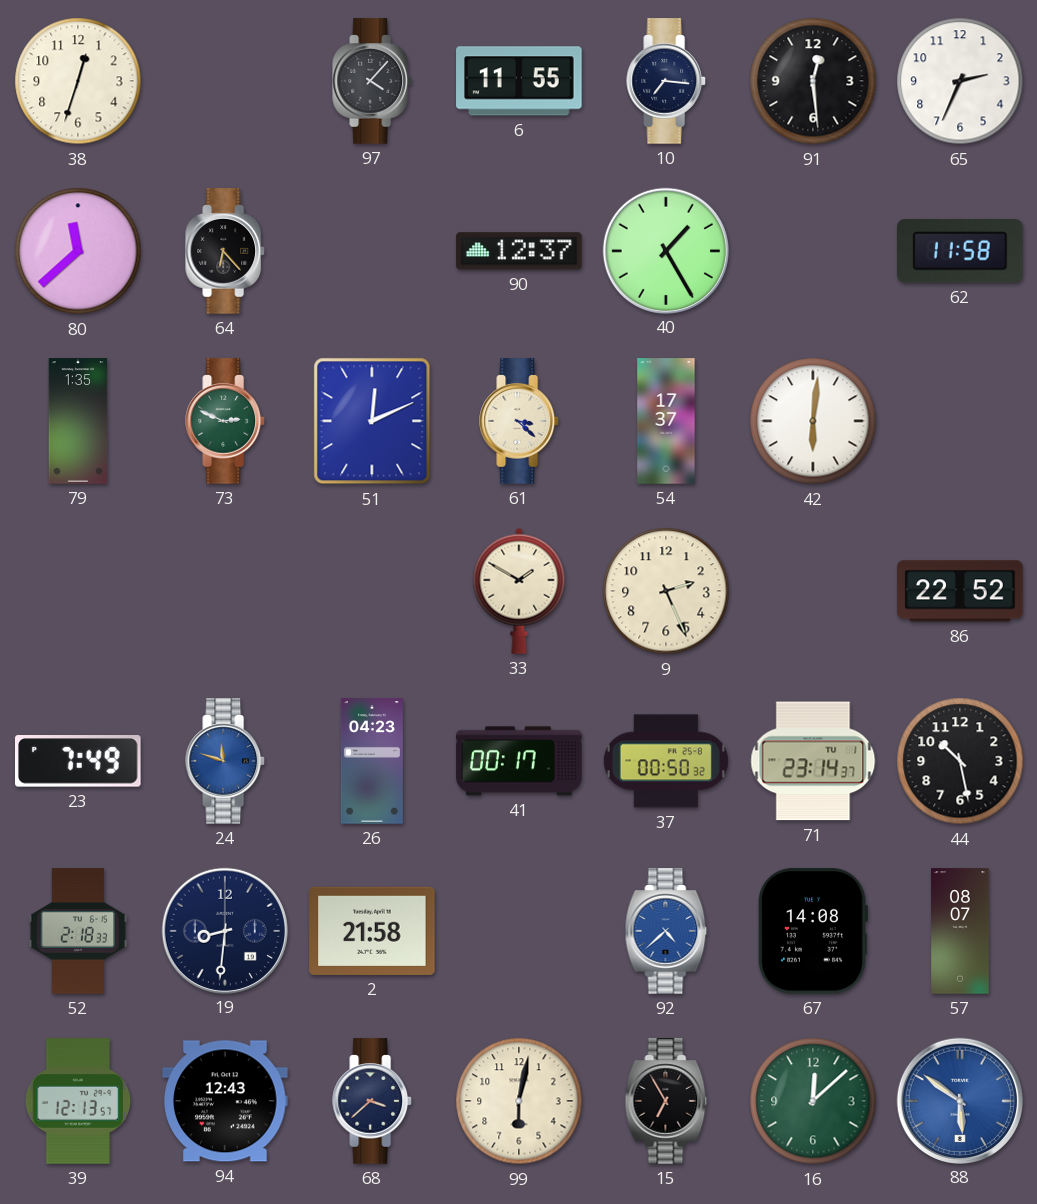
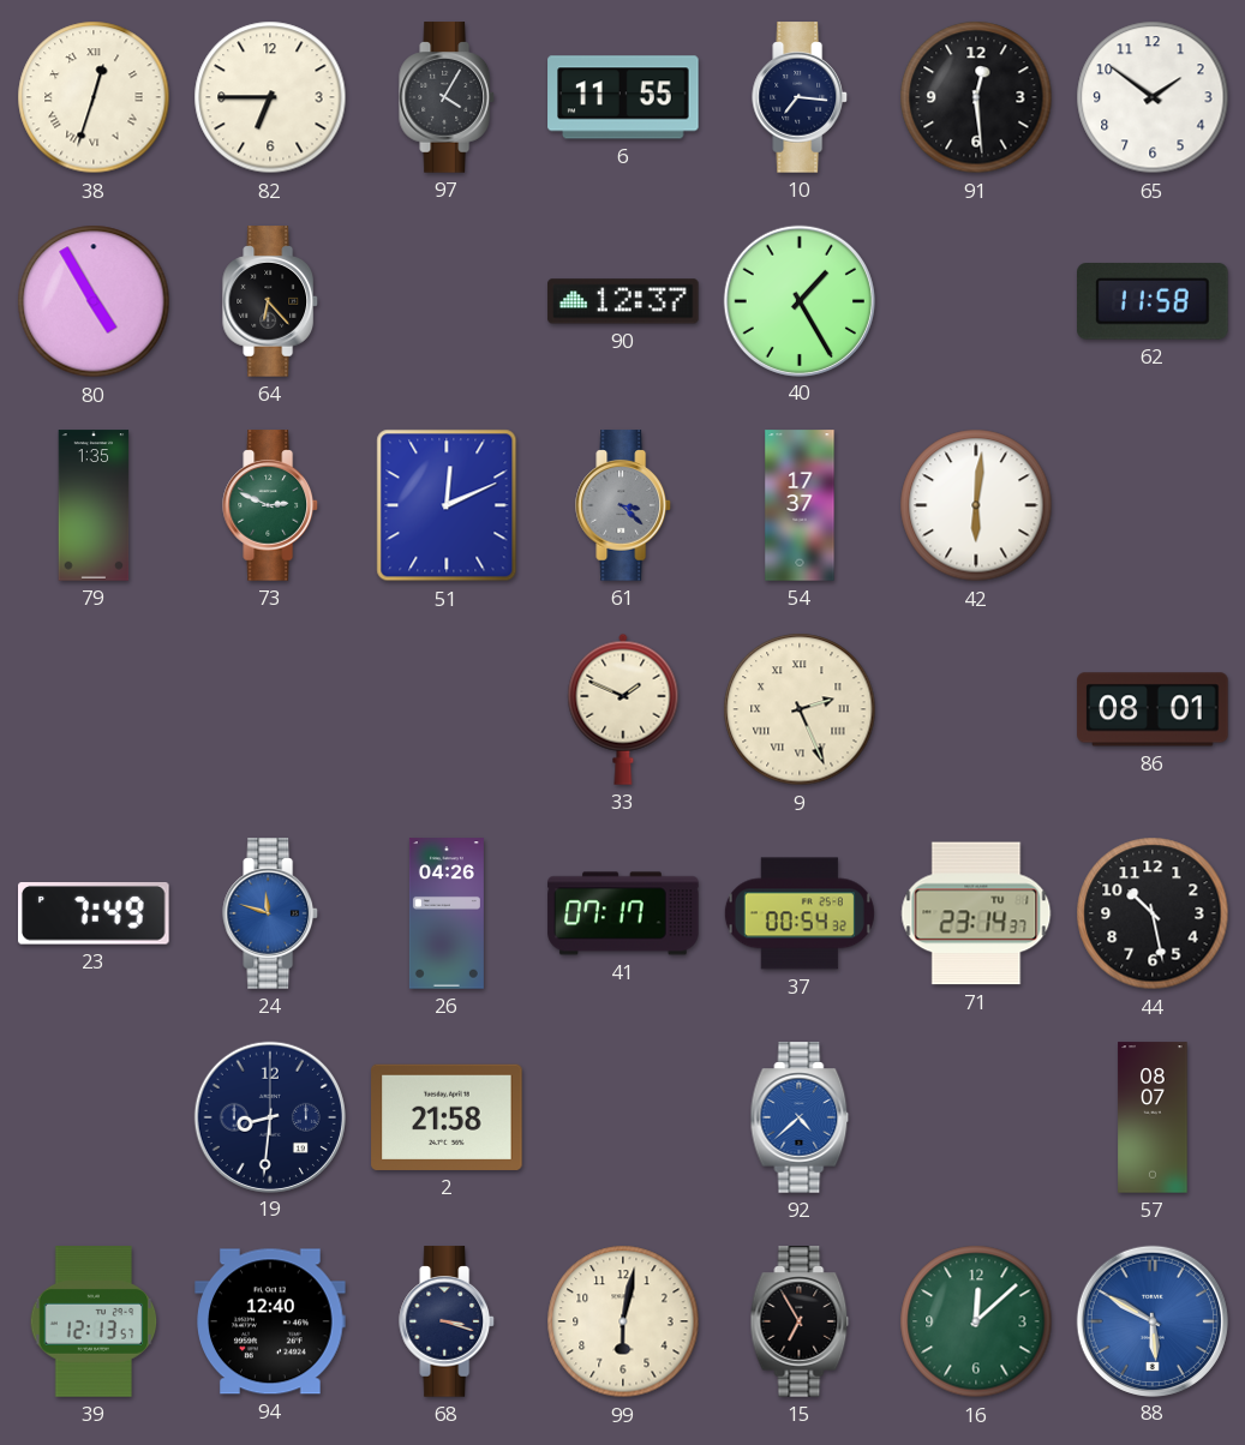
38 numerals: Arabic -> Roman (94, 97)
82: none -> 6:45 (270, 97)
97: 4:07 -> 4:05 (448, 97)
65: 2:34 -> 1:51 (1153, 97)
80: 11:38 -> 4:55 (94, 301)
61 dial: cream -> grey (624, 505)
33: 1:50 -> 1:49 (623, 709)
9 numerals: Arabic -> Roman (800, 709)
86: 22:52 -> 08:01 (1153, 709)
26: 04:23 -> 04:26 (447, 913)
41: 00:17 -> 07:17 (623, 913)
37: 00:50 -> 00:54 (800, 913)
52: 2:18 -> none (78, 931)
67: 14:08 -> none (813, 931)
94: 12:43 -> 12:40 (270, 1321)
68: 3:38 -> 3:18 (448, 1321)
88: 5:51 -> 5:50 (1151, 1320)
